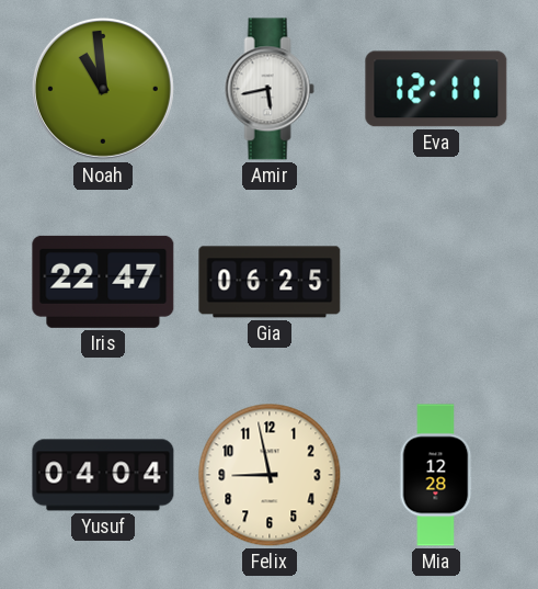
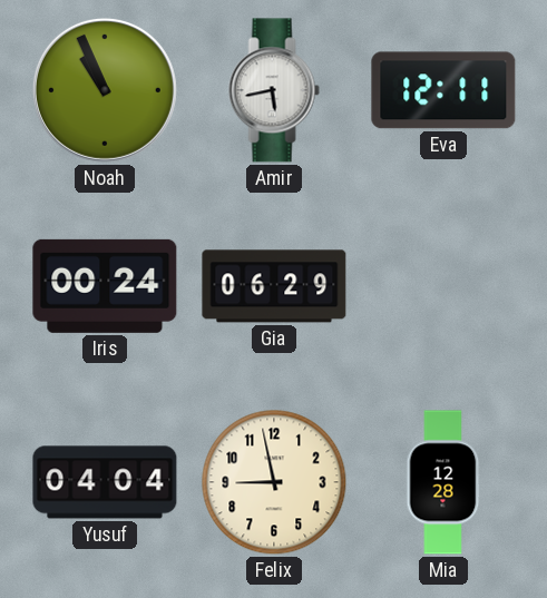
Noah: 10:59 -> 10:56 (105, 90)
Iris: 22:47 -> 00:24 (105, 286)
Gia: 06:25 -> 06:29 (274, 286)
